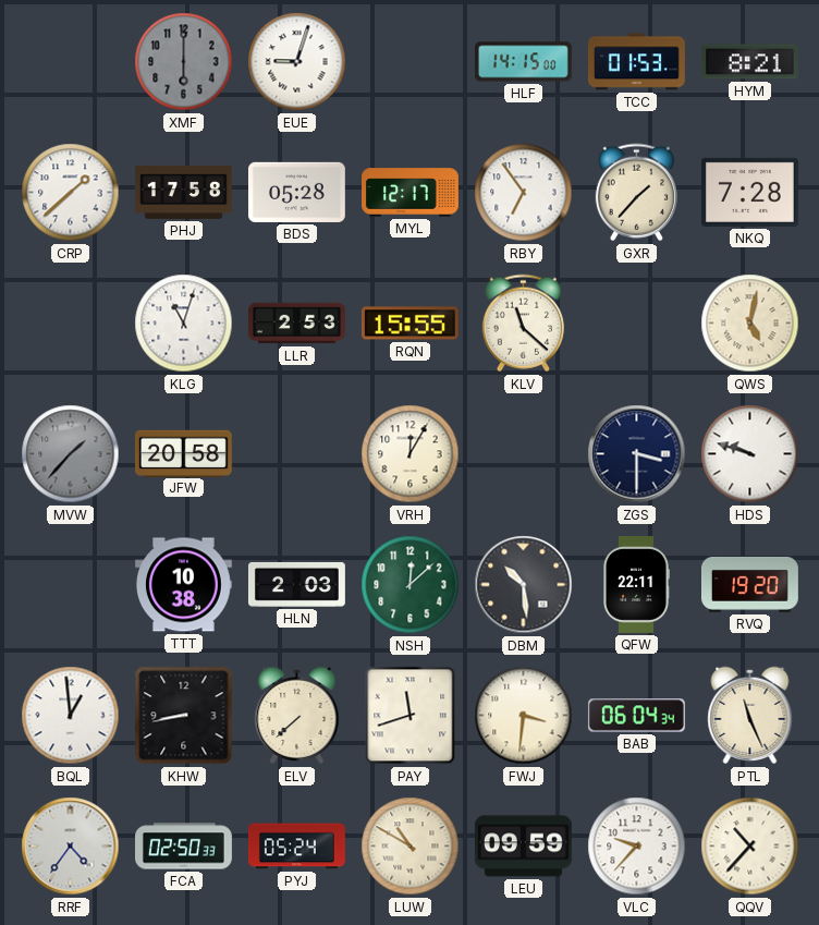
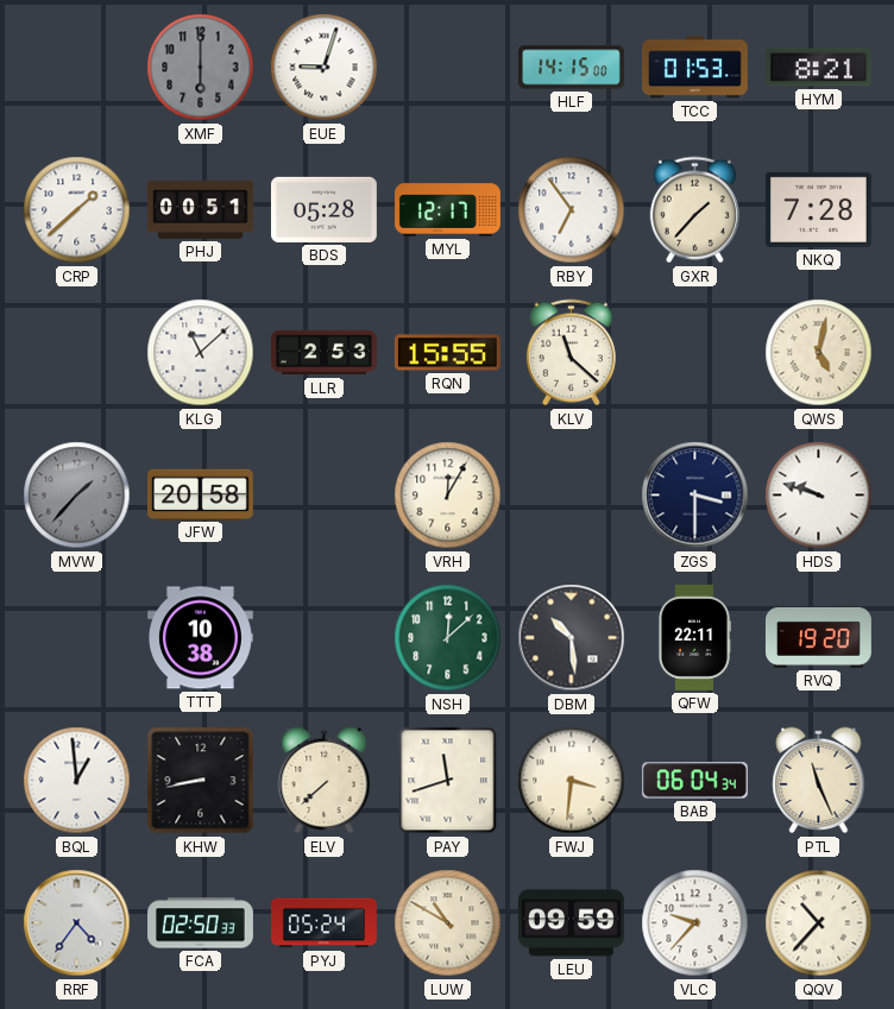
PHJ: 17:58 -> 00:51 (200, 209)
KLG: 11:03 -> 11:08 (201, 353)
HLN: 2:03 -> none (296, 584)
